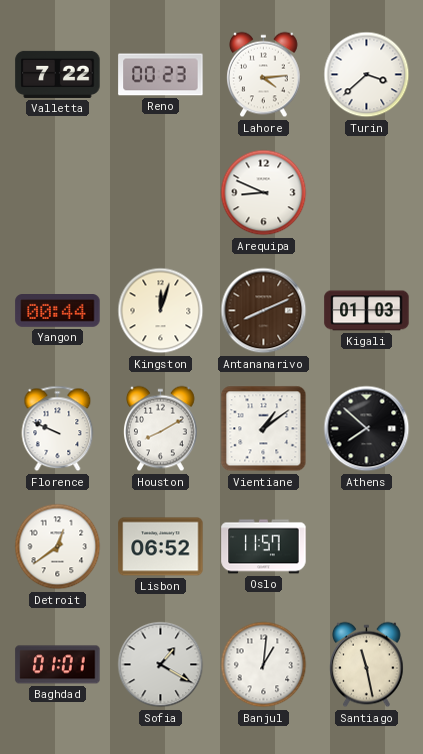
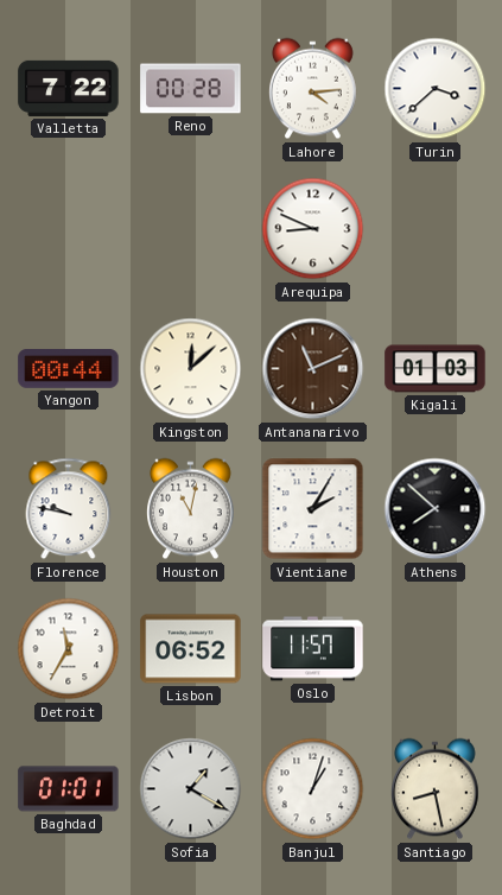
Reno: 00:23 -> 00:28 (191, 89)
Kingston: 12:03 -> 12:08 (191, 369)
Antananarivo: 8:11 -> 11:11 (313, 369)
Florence: 9:49 -> 9:47 (69, 509)
Houston: 8:10 -> 11:02 (191, 509)
Vientiane: 1:09 -> 2:05 (313, 509)
Detroit: 12:39 -> 11:35 (69, 649)
Banjul: 1:01 -> 1:03 (313, 789)
Santiago: 11:28 -> 8:28 (436, 789)
